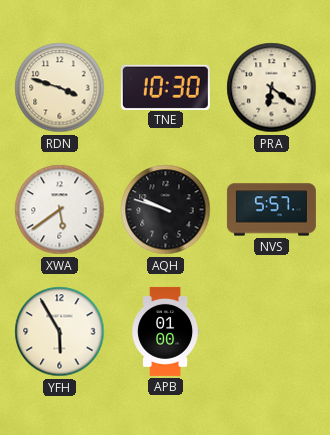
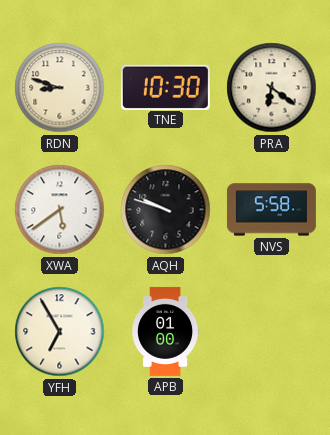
RDN: 3:48 -> 8:48 (60, 88)
NVS: 5:57 -> 5:58 (271, 210)
YFH: 5:55 -> 6:55 (60, 332)
